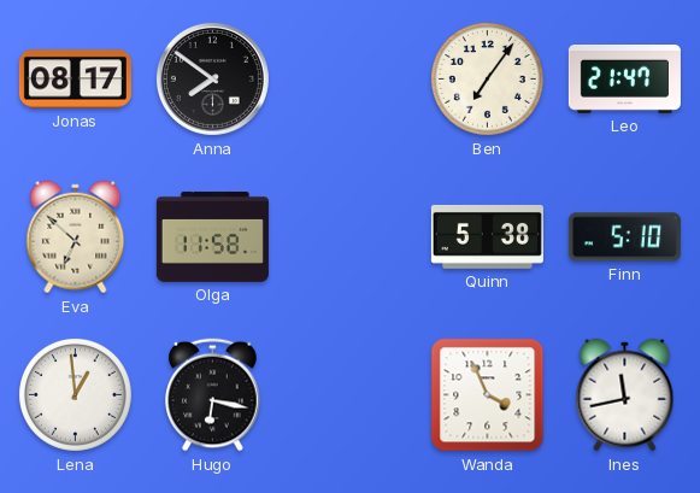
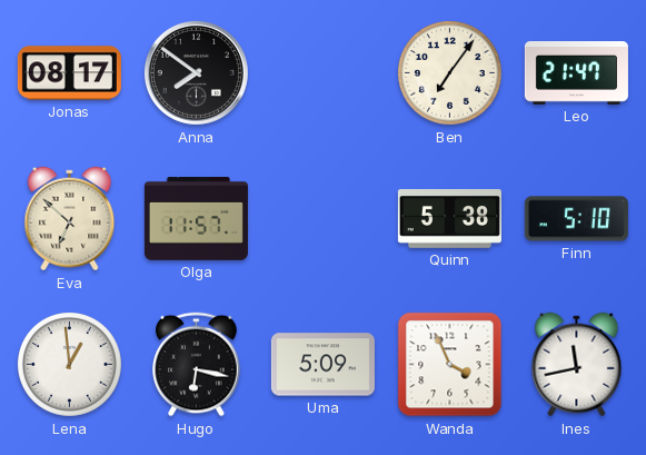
Olga: 11:58 -> 11:57 (196, 218)
Uma: none -> 5:09 (322, 365)
